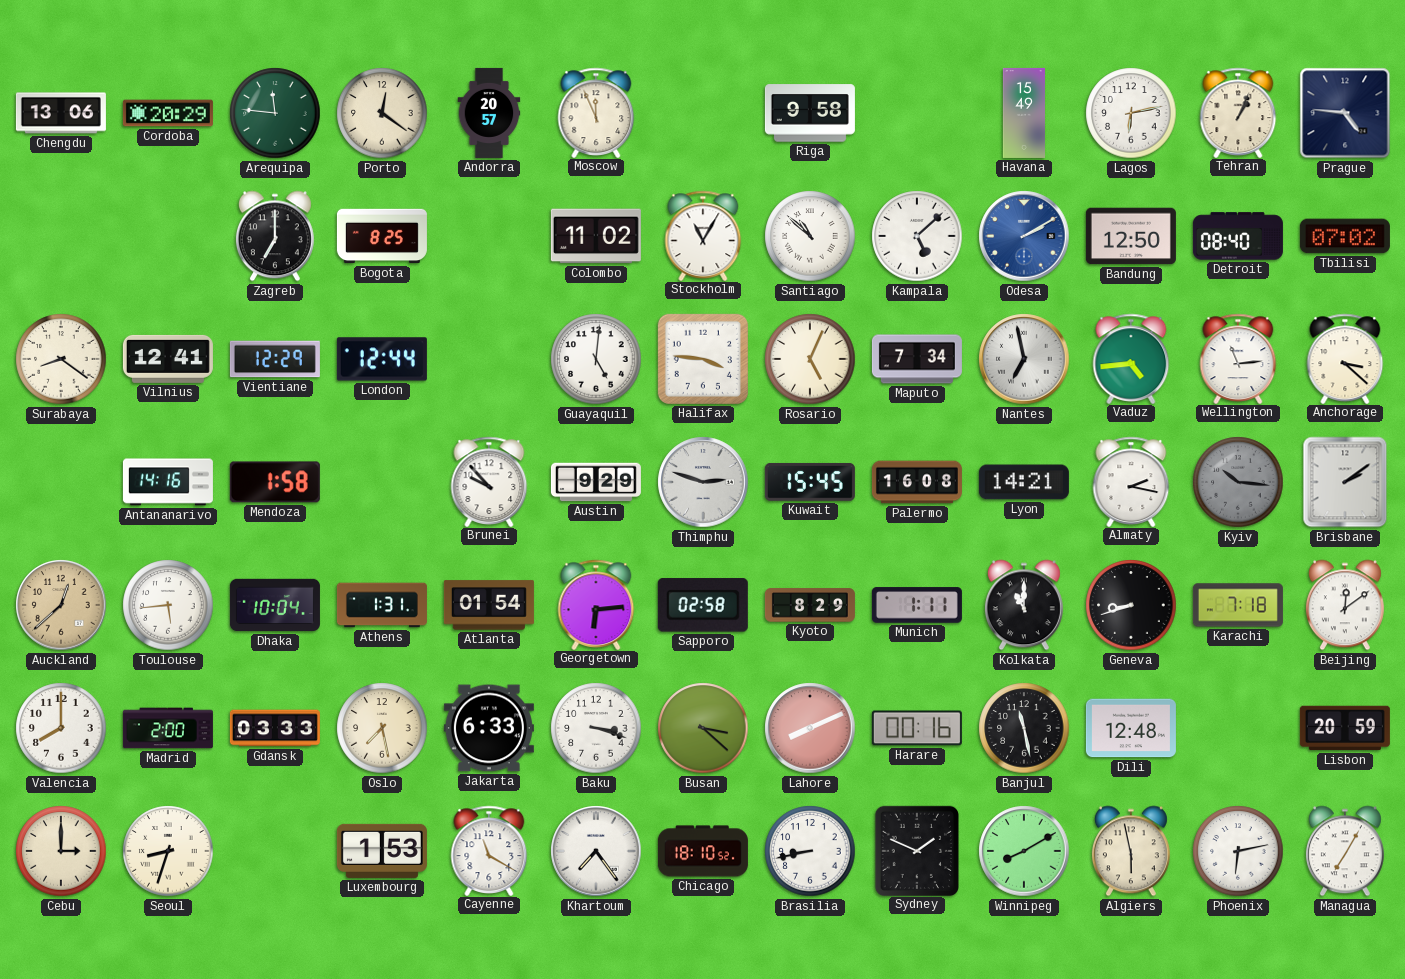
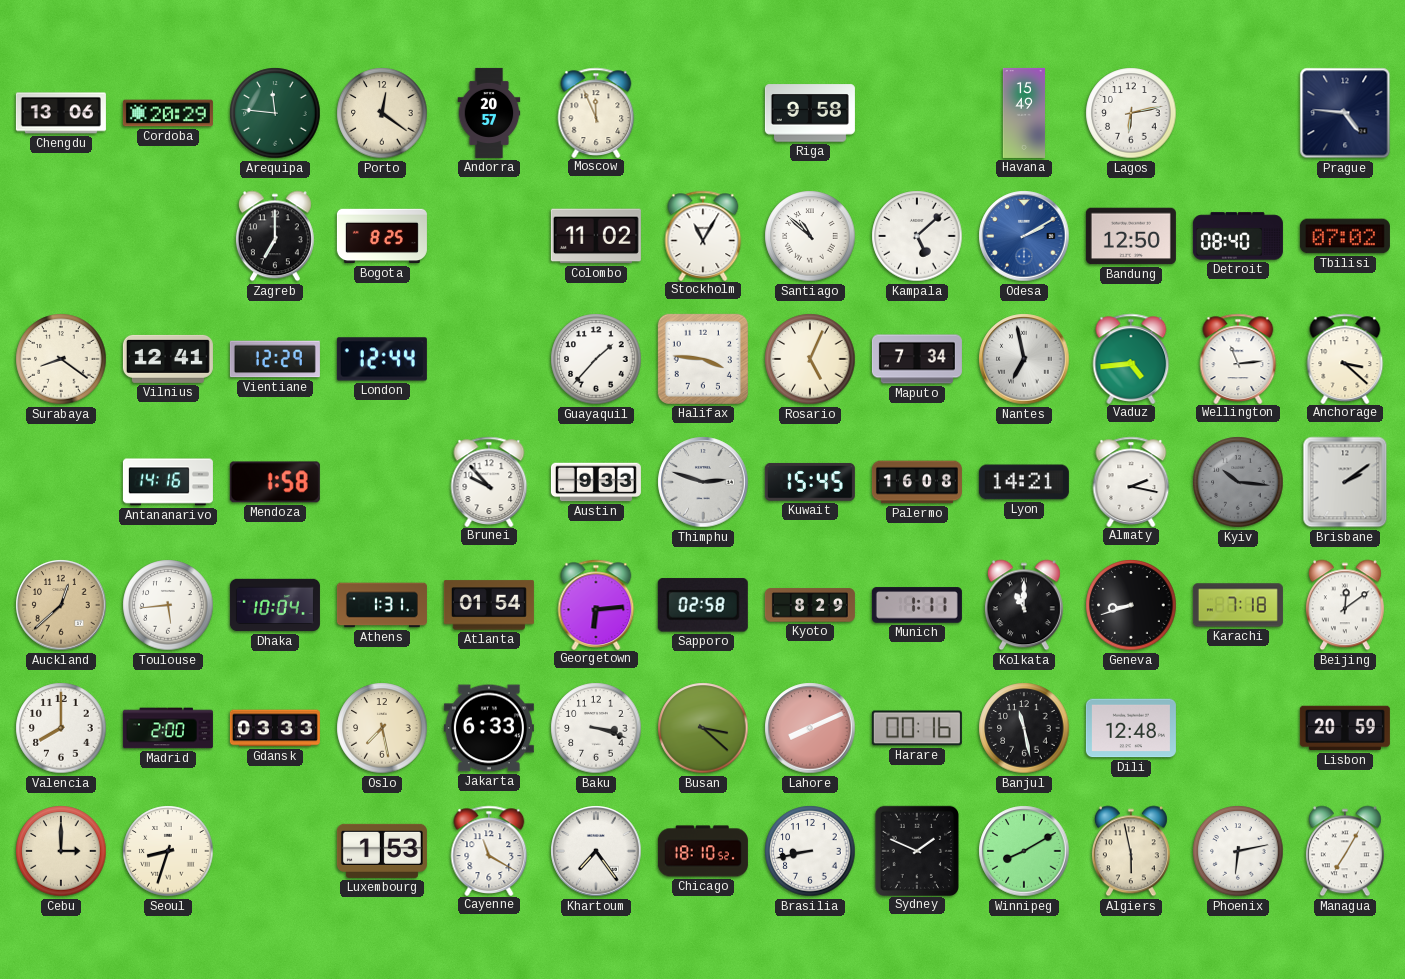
Tehran: 1:04 -> none (1238, 112)
Guayaquil: 5:01 -> 1:37 (596, 359)
Austin: 9:29 -> 9:33 (596, 482)
